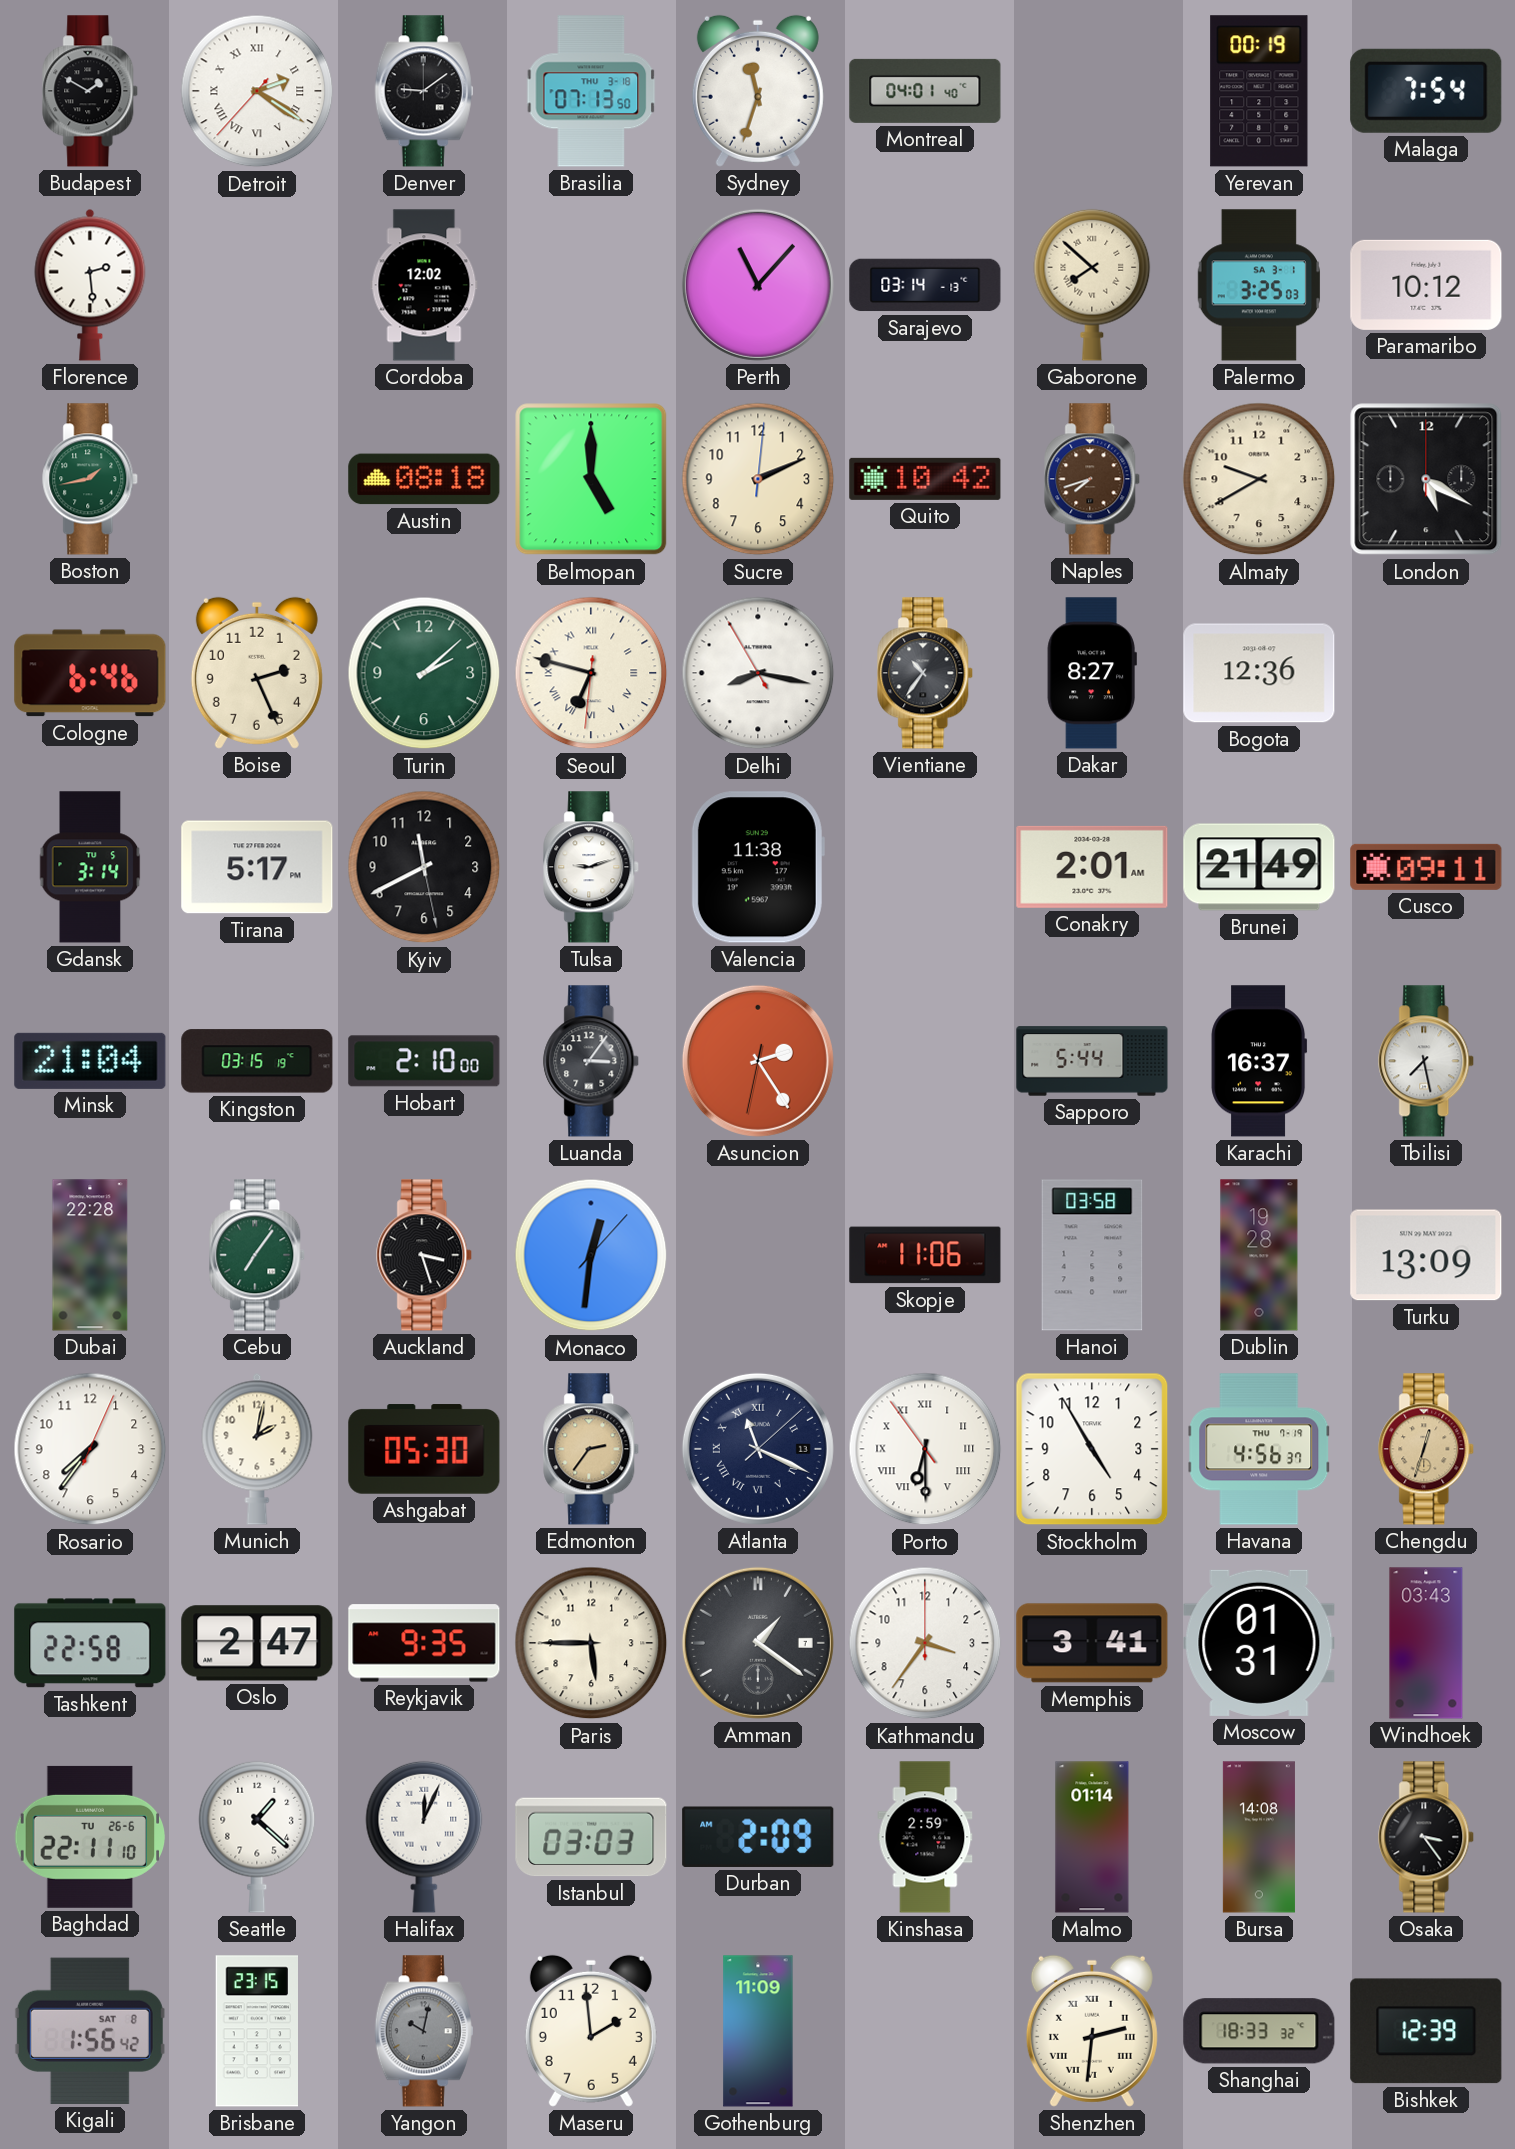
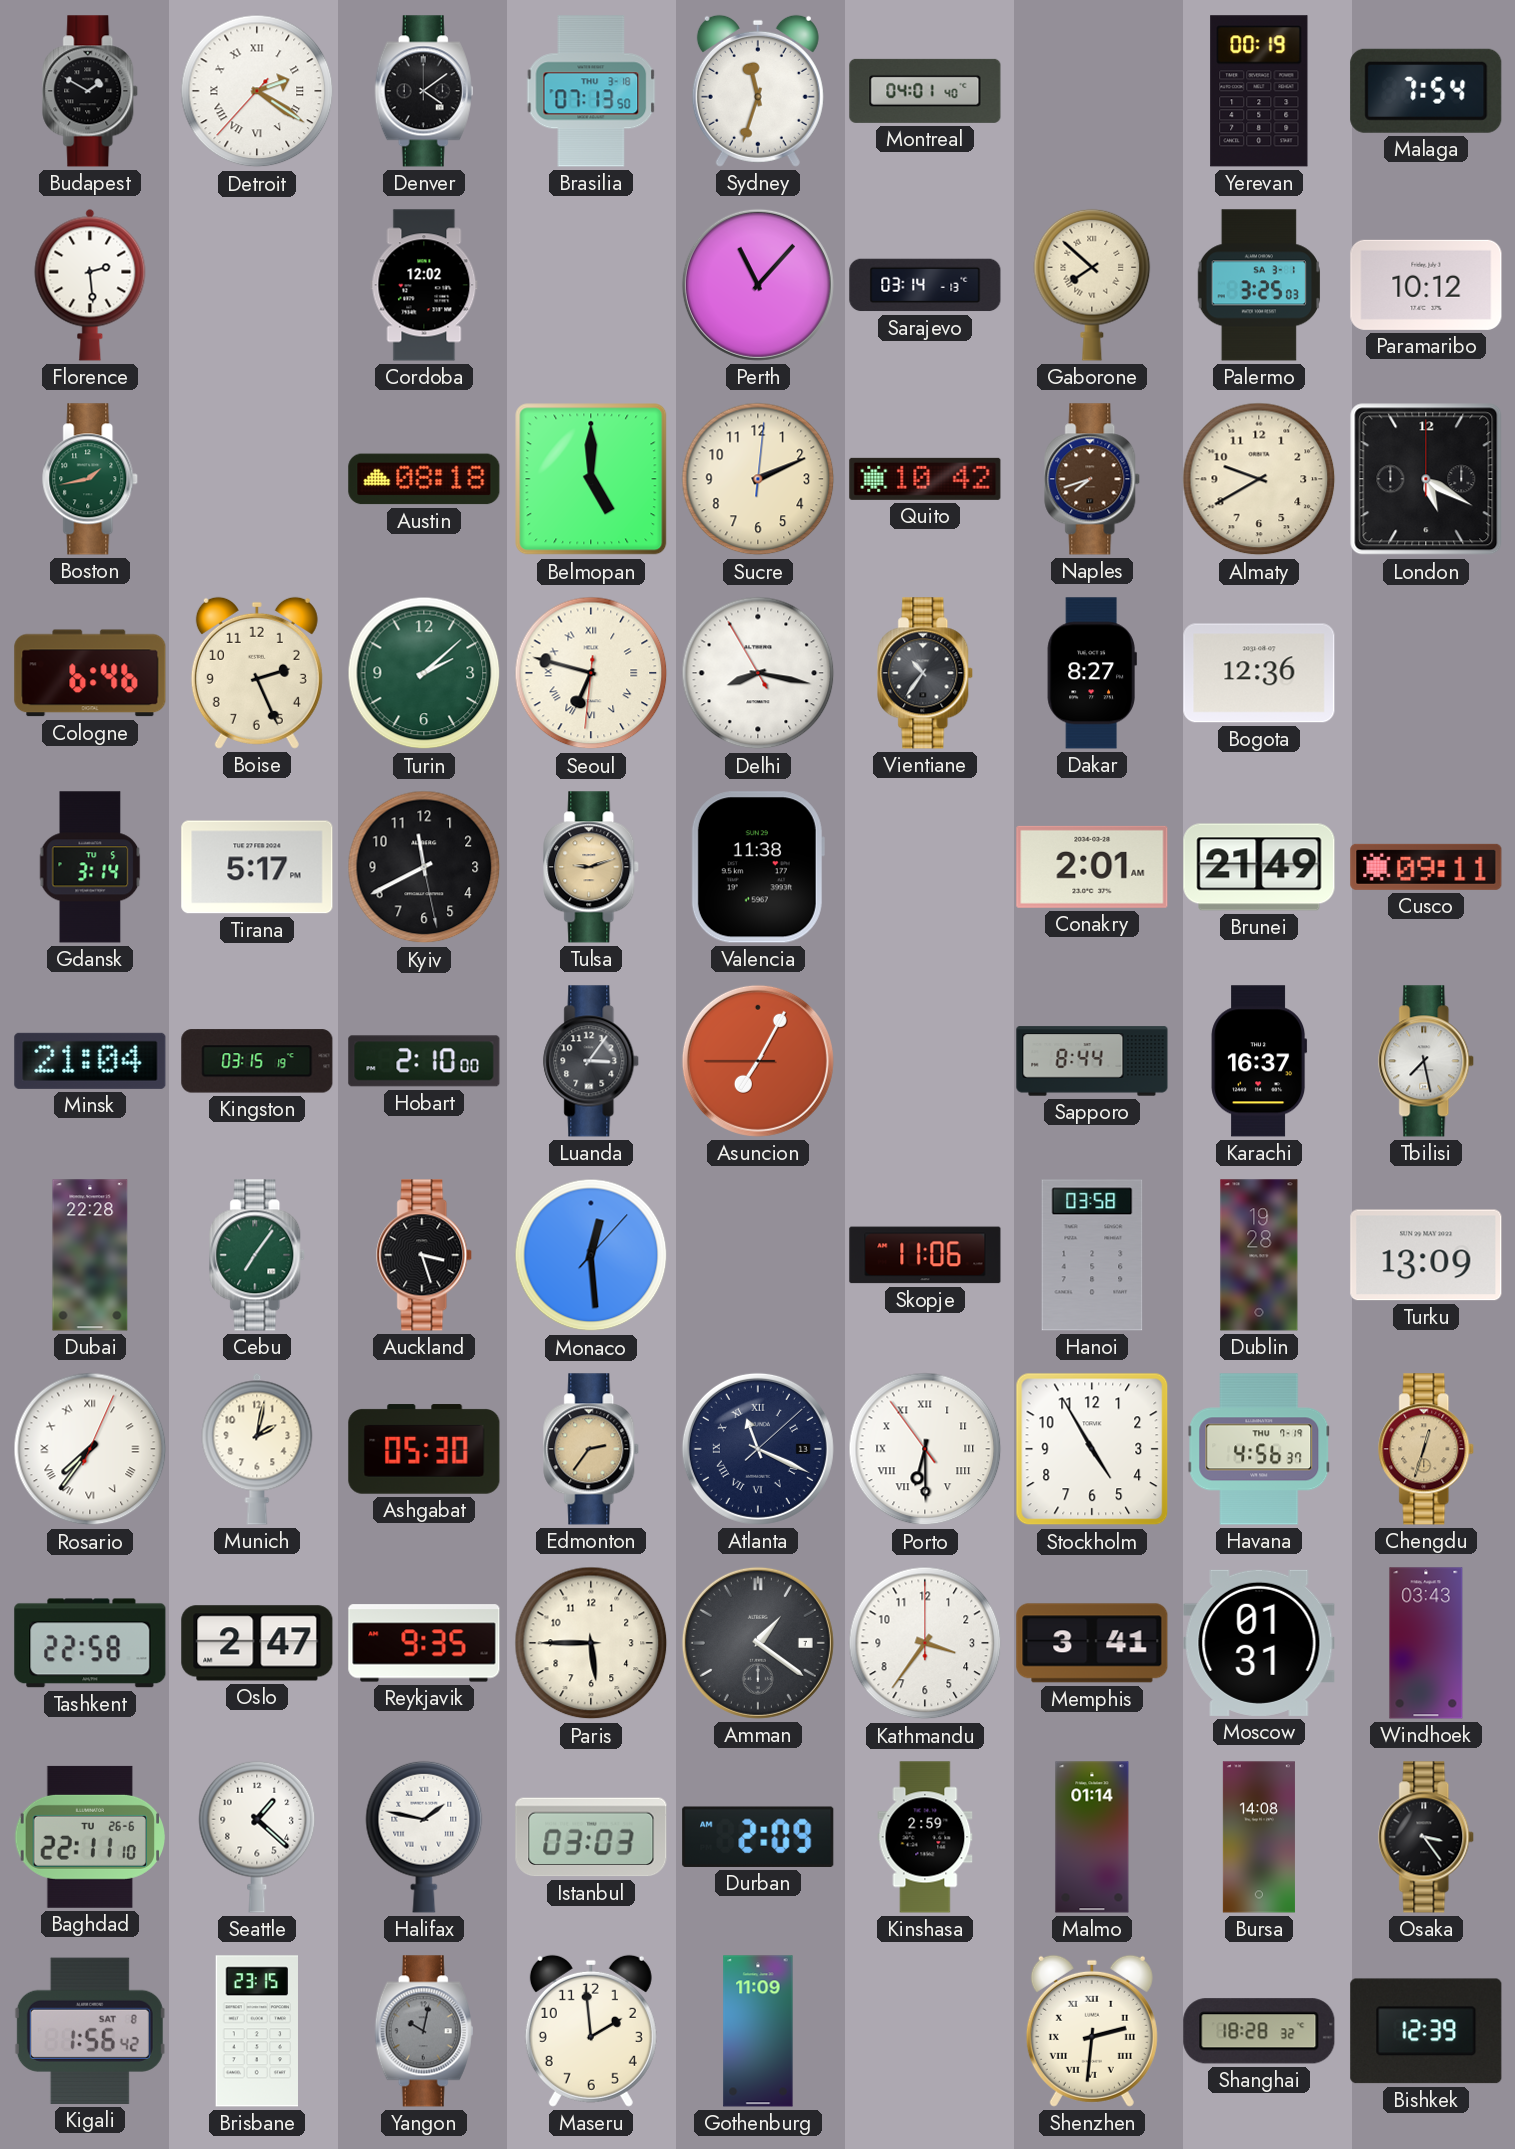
Denver: 9:09 -> 4:09 (424, 91)
Tulsa dial: white -> champagne (592, 867)
Asuncion: 2:24 -> 7:04 (758, 1061)
Sapporo: 5:44 -> 8:44 (1092, 1061)
Monaco: 12:31 -> 12:29 (591, 1255)
Rosario numerals: Arabic -> Roman (90, 1449)
Halifax: 12:04 -> 1:47 (424, 1837)
Shanghai: 18:33 -> 18:28 (1259, 2031)
